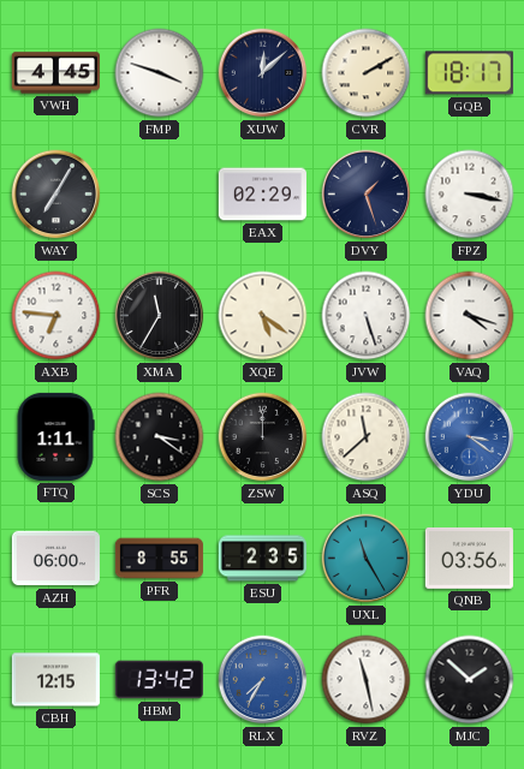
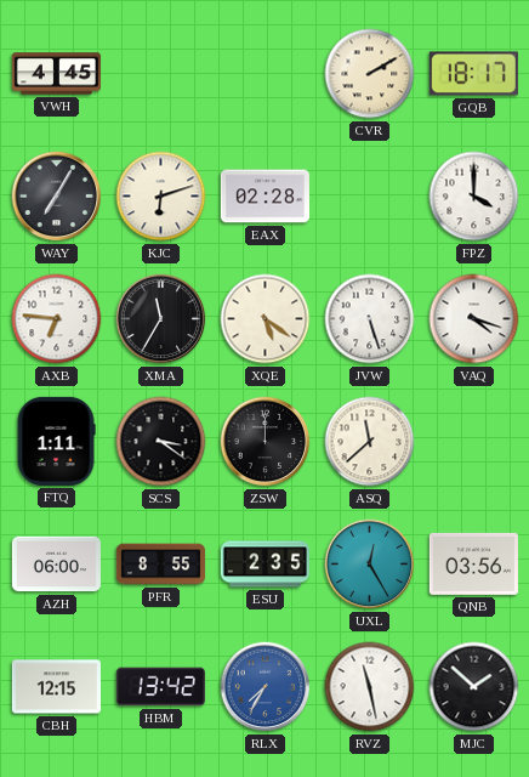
FMP: 3:48 -> none (160, 73)
XUW: 12:08 -> none (263, 73)
KJC: none -> 6:12 (161, 197)
EAX: 02:29 -> 02:28 (264, 197)
DVY: 1:27 -> none (367, 195)
FPZ: 3:17 -> 4:00 (474, 197)
YDU: 3:21 -> none (470, 437)
UXL: 11:25 -> 12:25 (370, 565)
